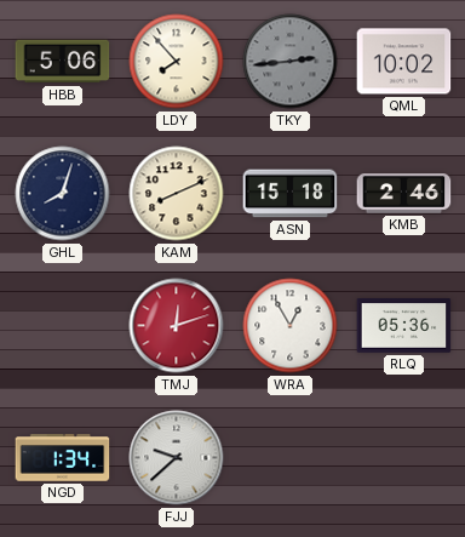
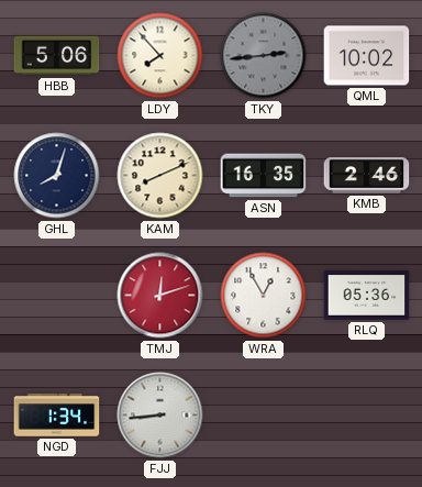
ASN: 15:18 -> 16:35 (264, 176)
FJJ: 9:38 -> 8:44 (160, 416)
